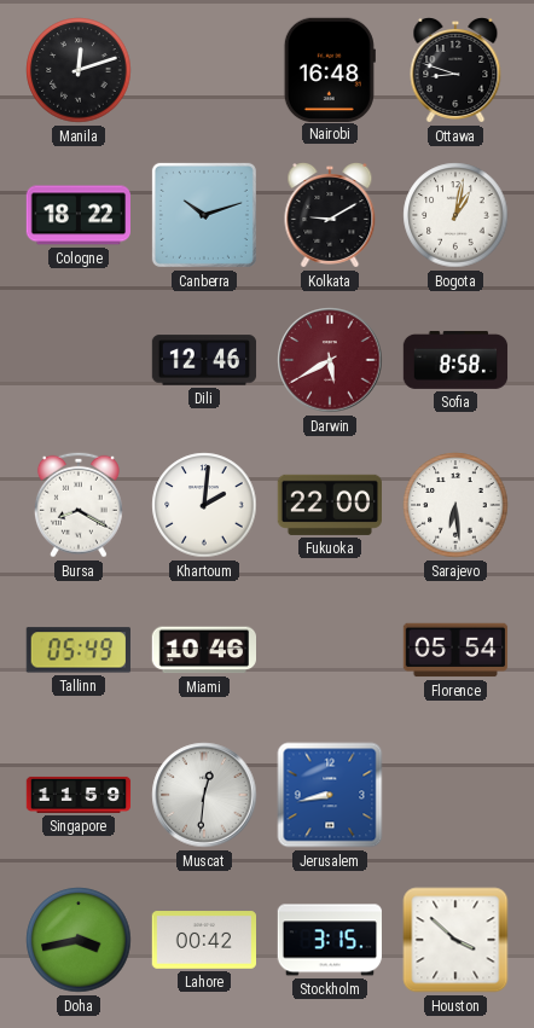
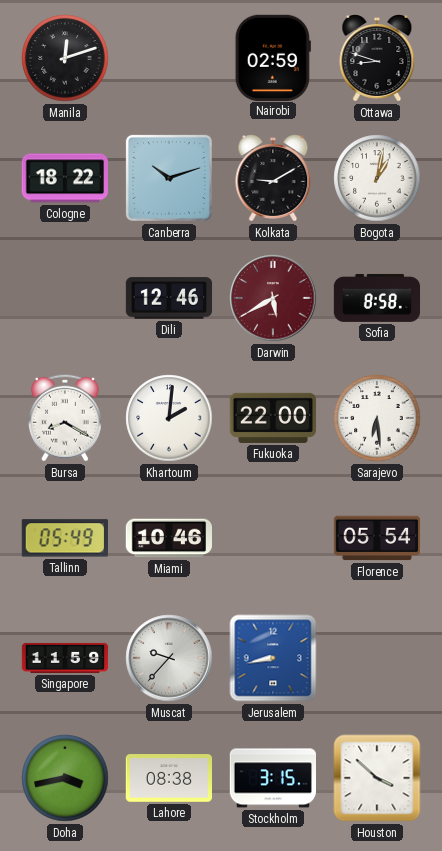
Nairobi: 16:48 -> 02:59 (273, 57)
Muscat: 12:31 -> 9:37 (169, 658)
Lahore: 00:42 -> 08:38 (168, 778)
